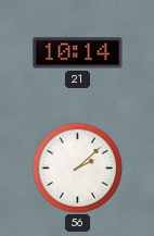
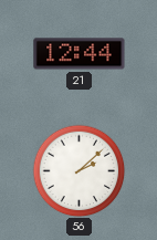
21: 10:14 -> 12:44 (80, 54)
